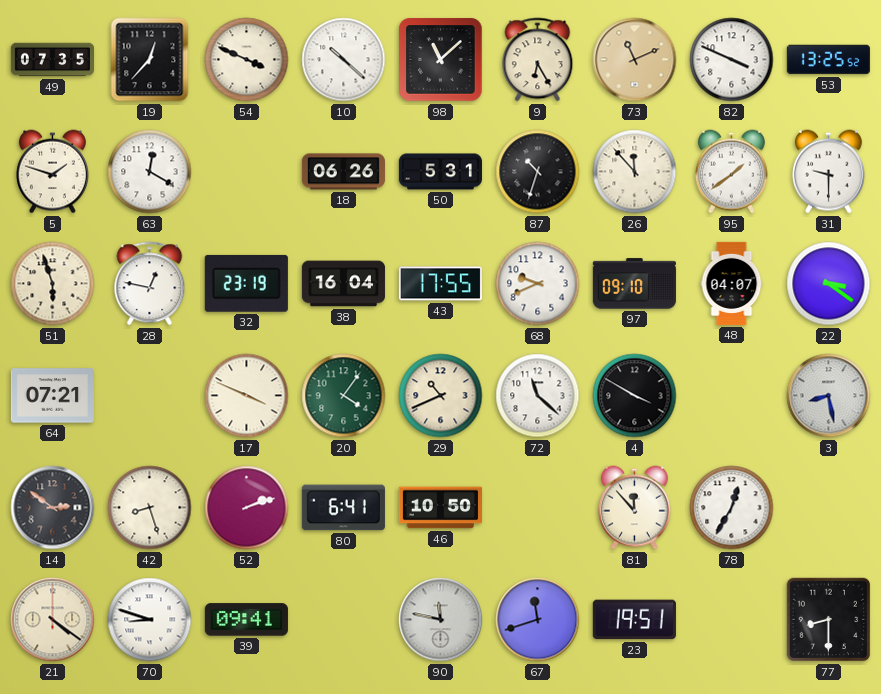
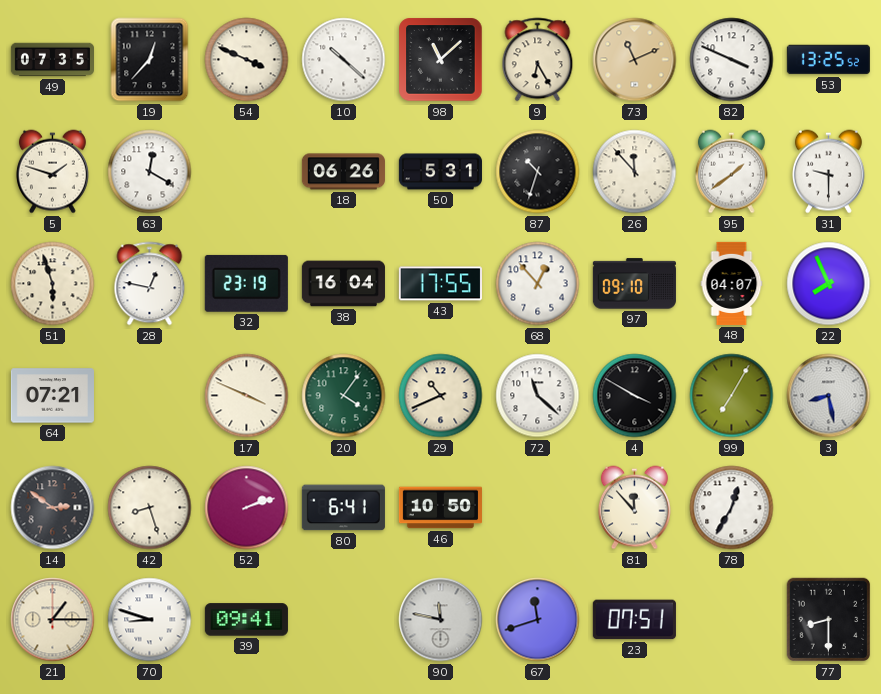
68: 9:41 -> 12:53 (538, 284)
22: 3:21 -> 7:56 (829, 284)
99: none -> 7:05 (732, 396)
21: 4:21 -> 1:15 (53, 620)
23: 19:51 -> 07:51 (634, 620)
